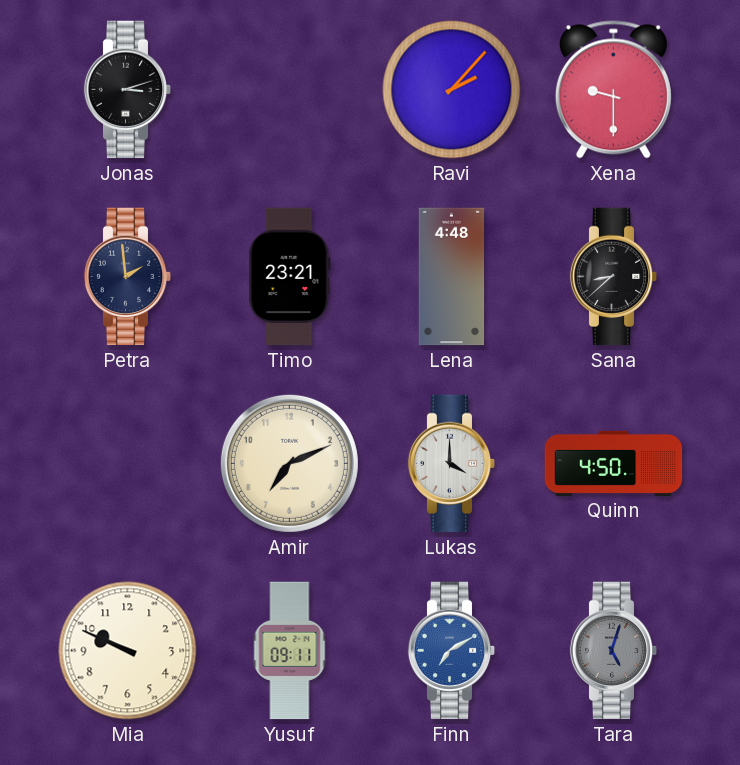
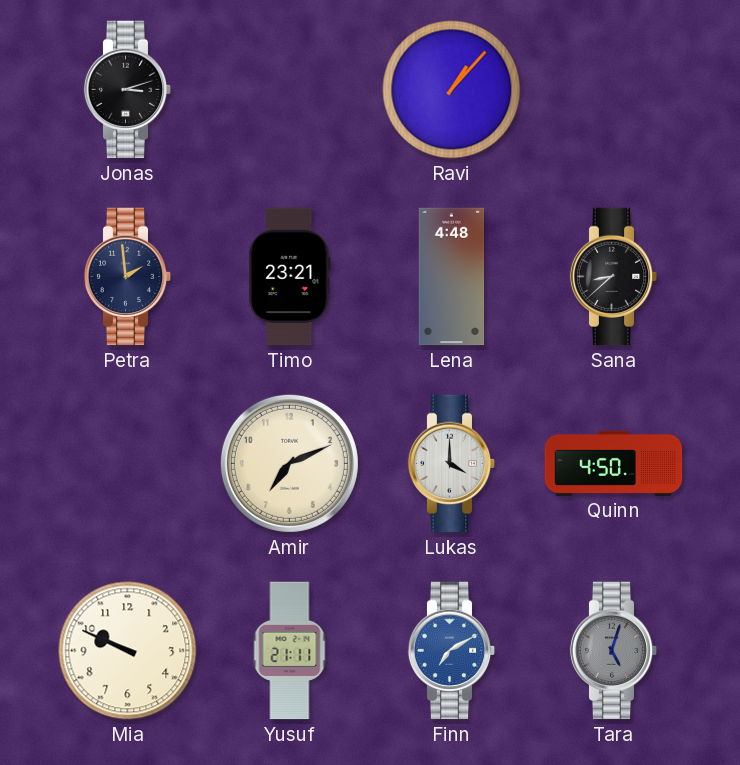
Ravi: 2:07 -> 1:07 (452, 90)
Xena: 9:30 -> none (613, 90)
Yusuf: 09:11 -> 21:11 (290, 651)
